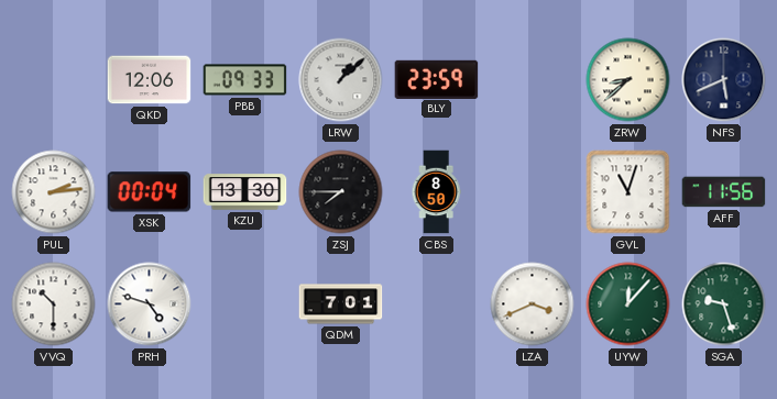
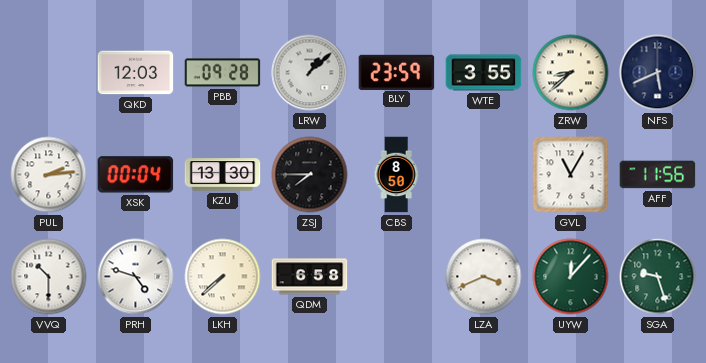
QKD: 12:06 -> 12:03 (136, 73)
PBB: 09:33 -> 09:28 (223, 73)
WTE: none -> 3:55 (484, 73)
GVL: 11:03 -> 11:05 (571, 175)
LKH: none -> 7:38 (223, 277)
QDM: 7:01 -> 6:58 (310, 277)
